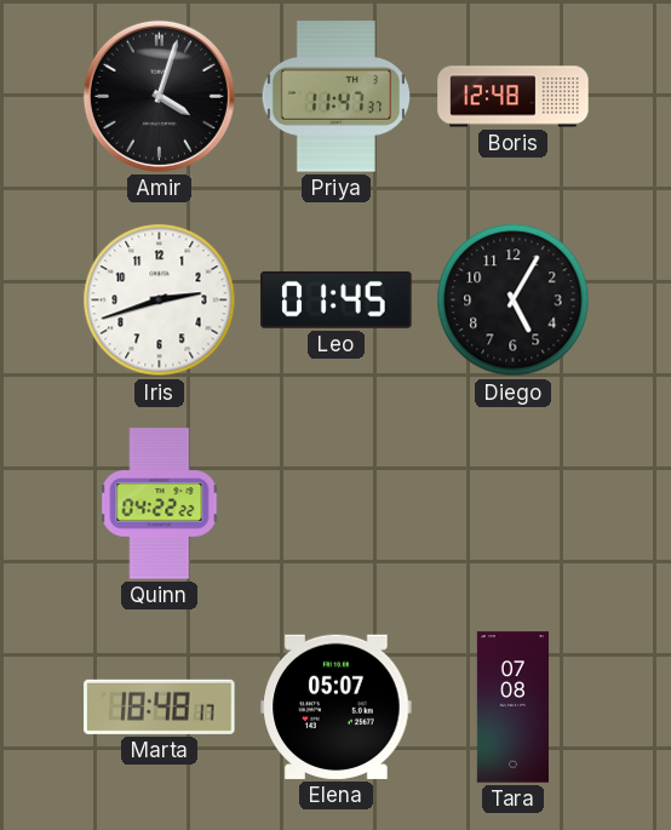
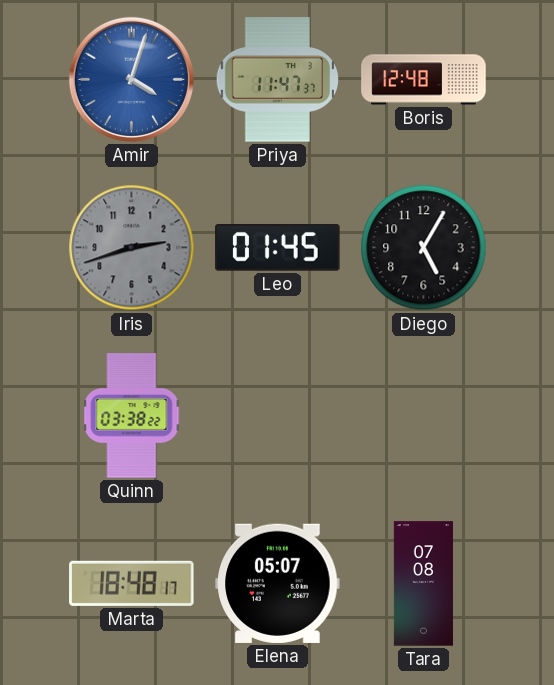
Amir dial: black -> blue (131, 79)
Iris dial: white -> grey (132, 248)
Quinn: 04:22 -> 03:38 (132, 416)
